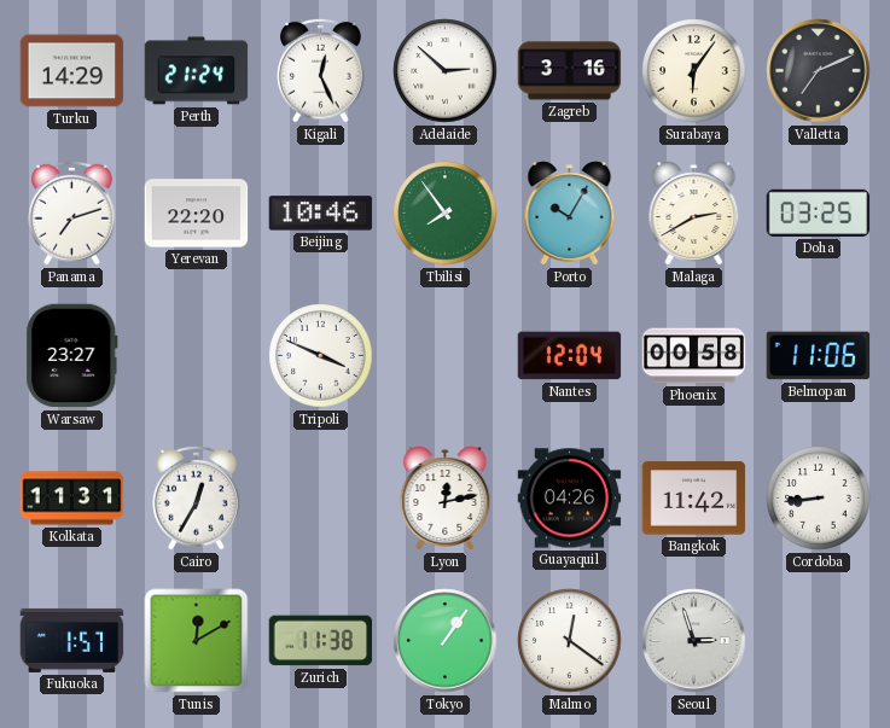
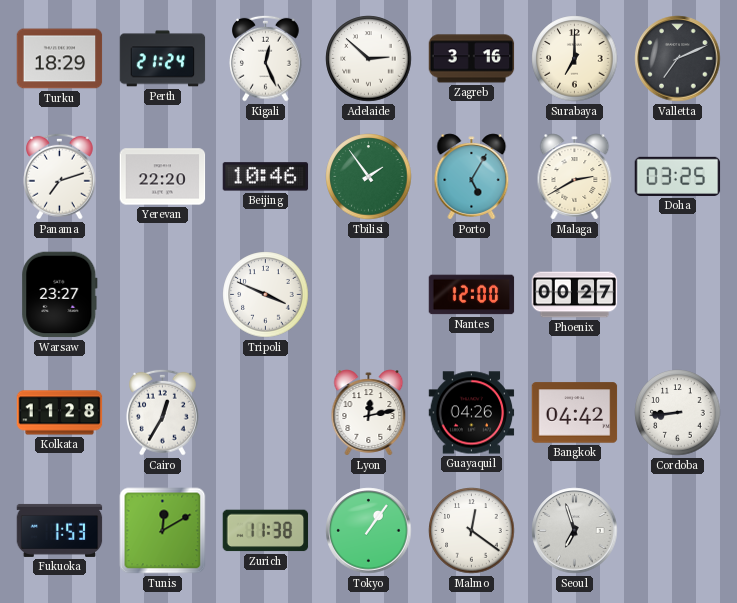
Turku: 14:29 -> 18:29 (60, 59)
Surabaya: 6:06 -> 7:00 (575, 59)
Tbilisi: 7:54 -> 1:54 (369, 177)
Porto: 10:05 -> 5:05 (472, 177)
Nantes: 12:04 -> 12:00 (472, 295)
Phoenix: 00:58 -> 00:27 (575, 295)
Belmopan: 11:06 -> none (819, 356)
Kolkata: 11:31 -> 11:28 (60, 413)
Bangkok: 11:42 -> 04:42 (575, 413)
Fukuoka: 1:57 -> 1:53 (60, 530)
Seoul: 2:57 -> 6:57 (575, 531)
